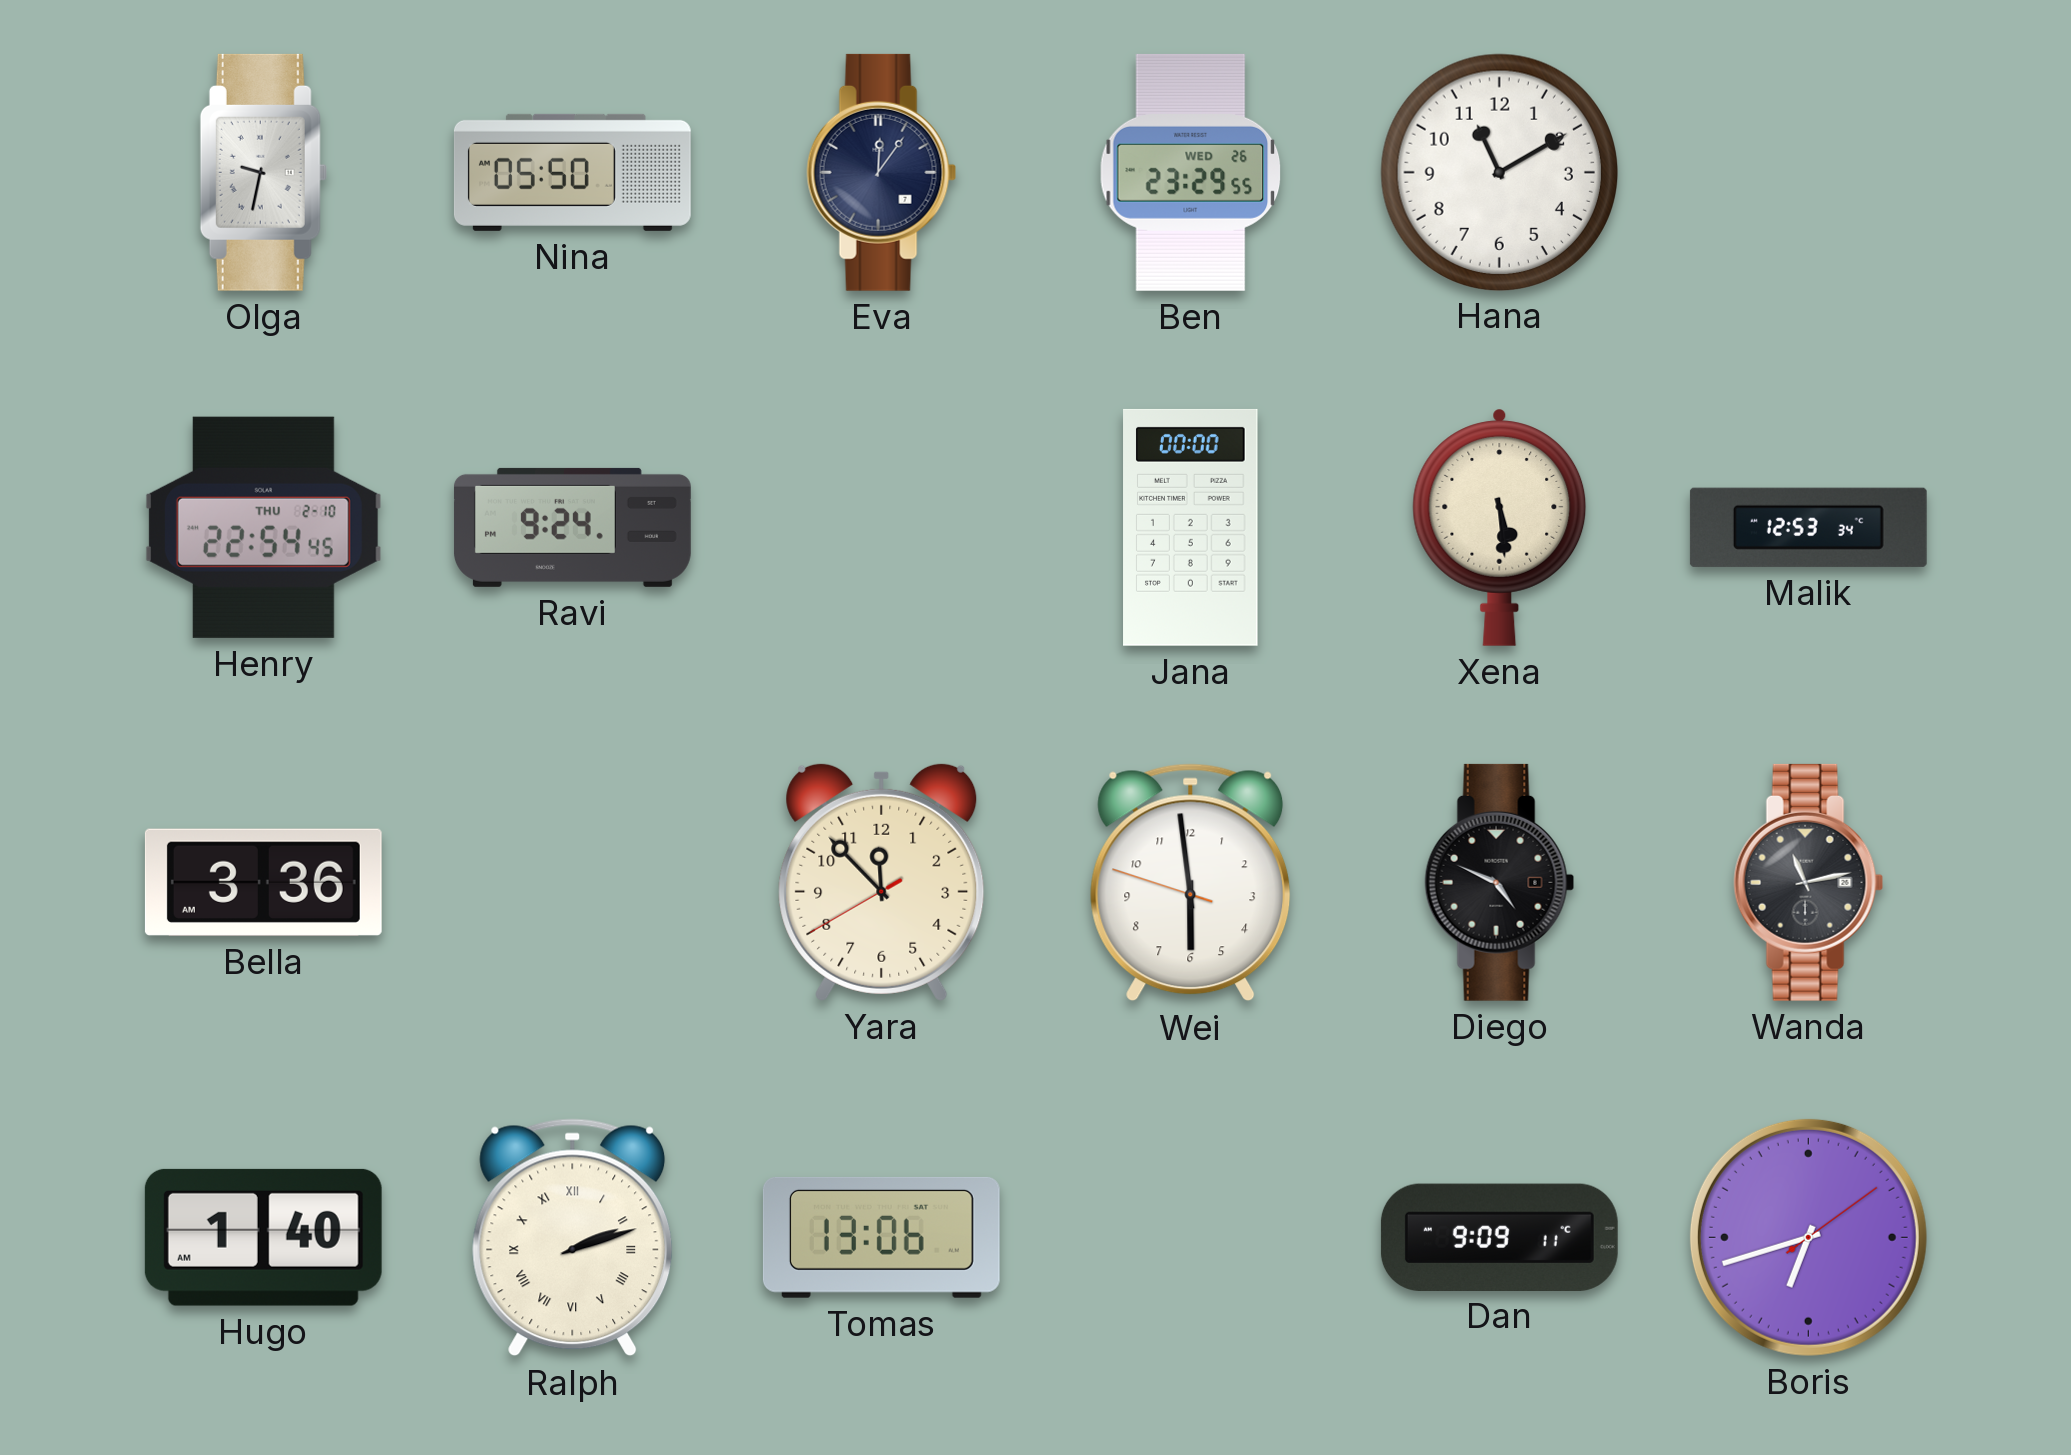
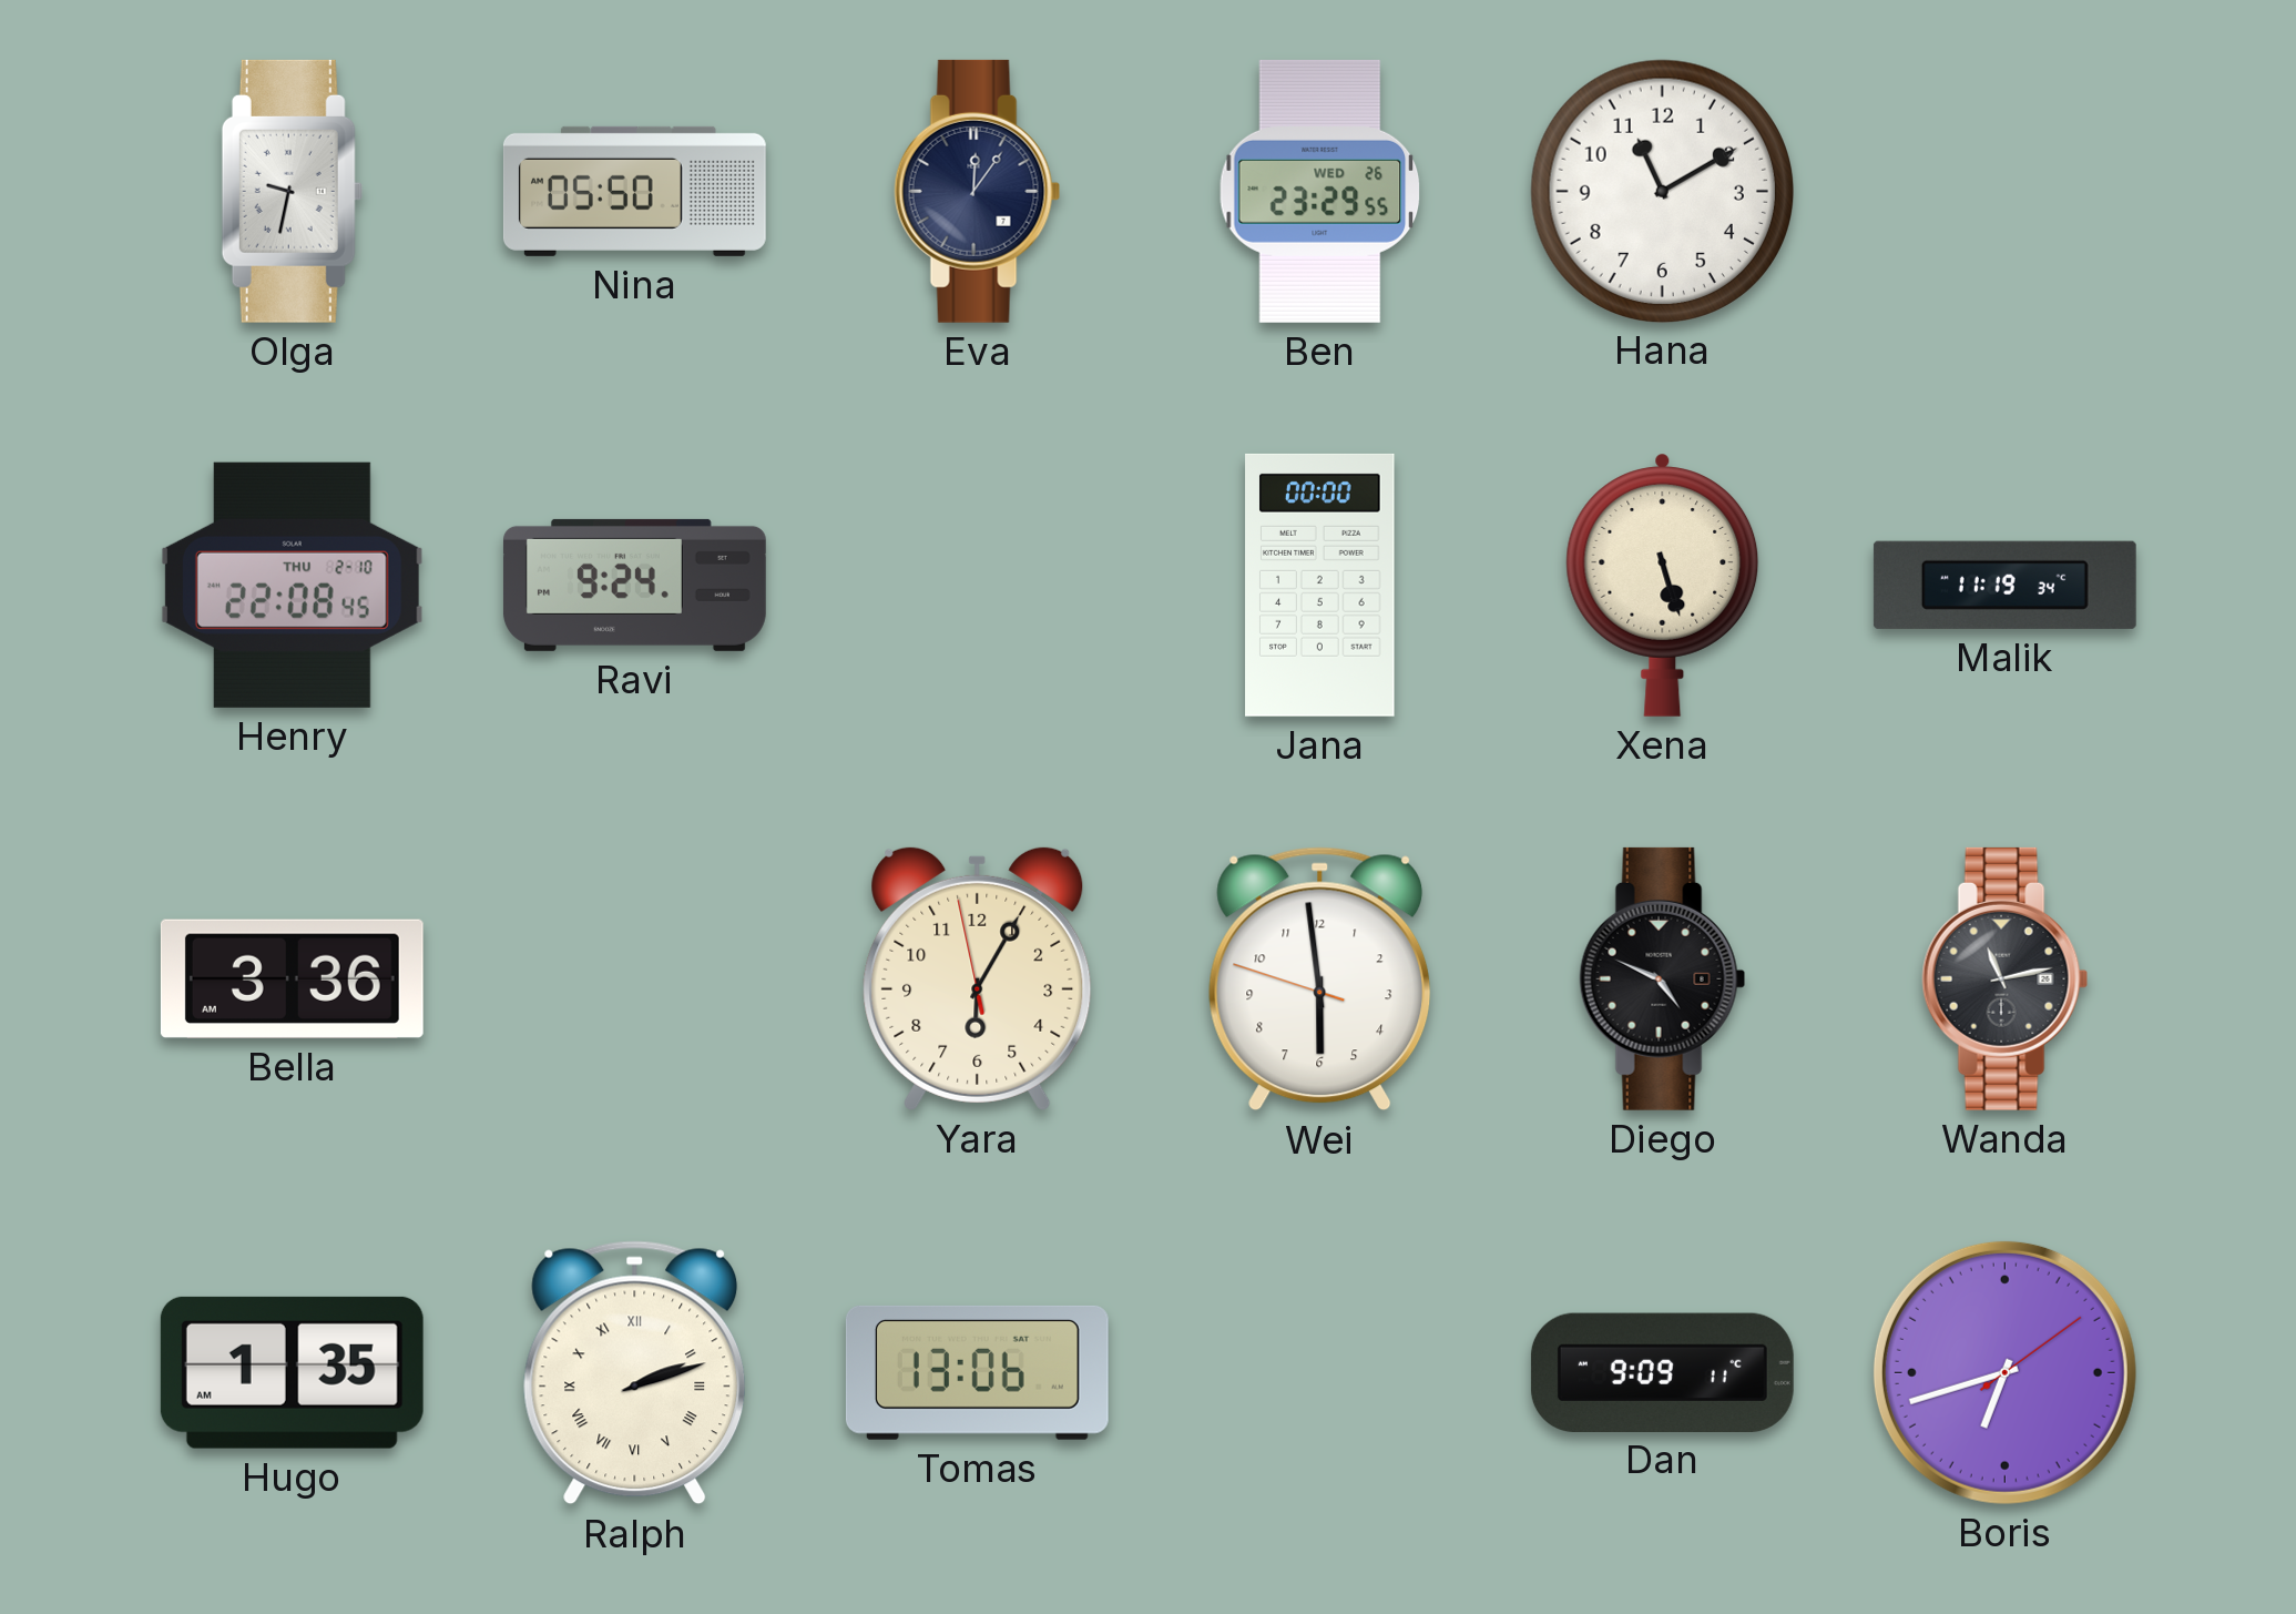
Henry: 22:54 -> 22:08 (292, 585)
Xena: 5:29 -> 5:27 (1663, 585)
Malik: 12:53 -> 11:19 (2004, 585)
Yara: 11:52 -> 6:04 (978, 978)
Hugo: 1:40 -> 1:35 (292, 1372)
